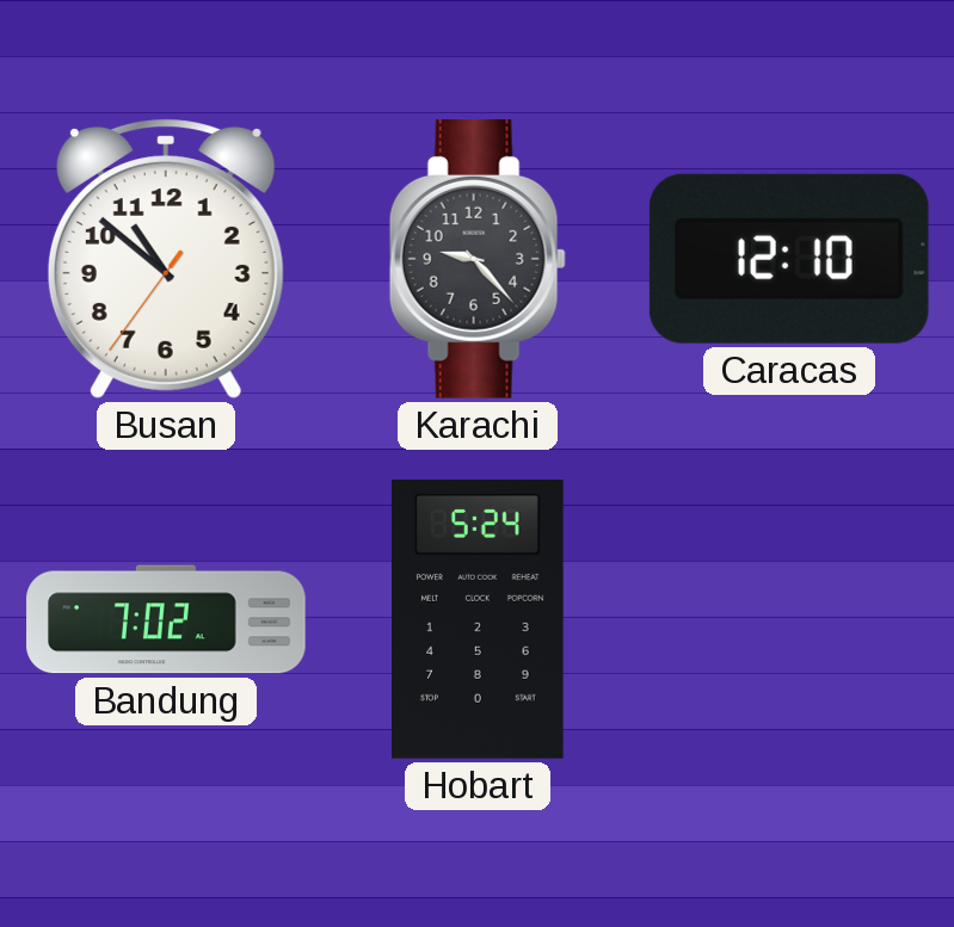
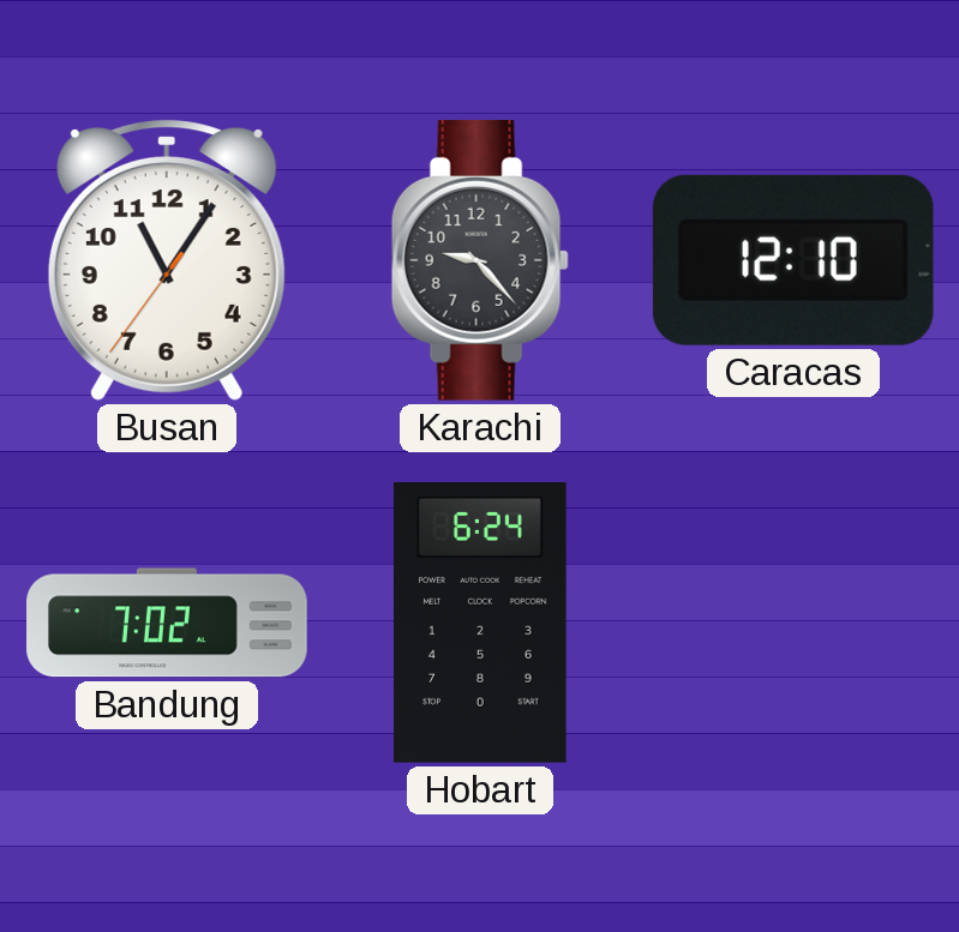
Busan: 10:51 -> 11:05 (167, 260)
Hobart: 5:24 -> 6:24 (481, 624)
